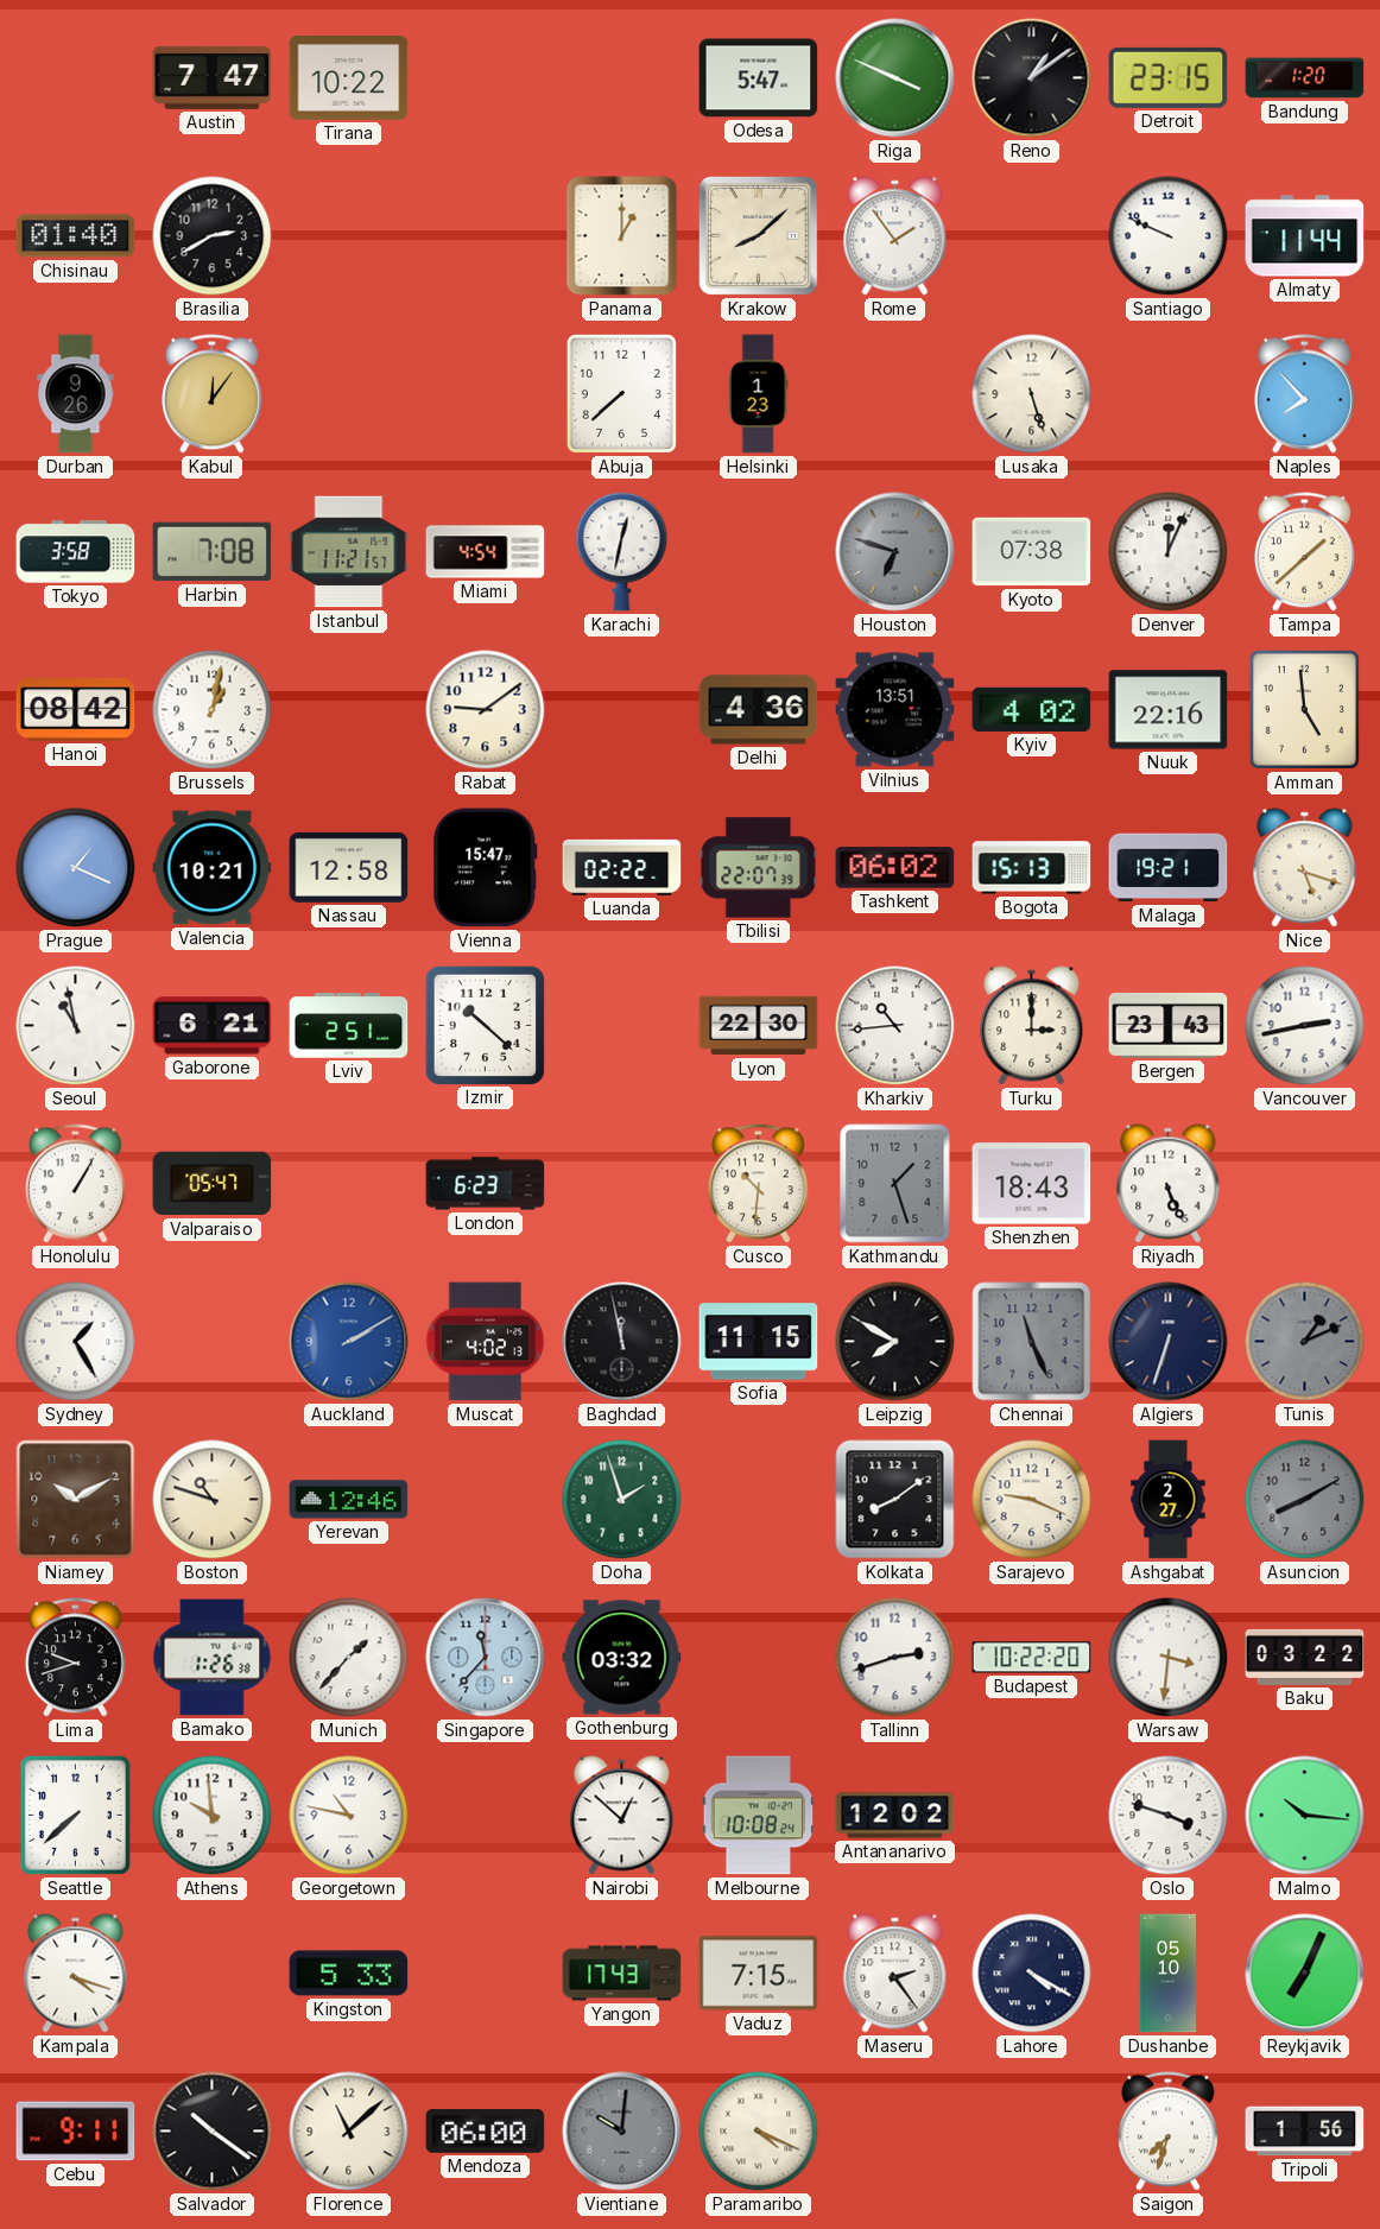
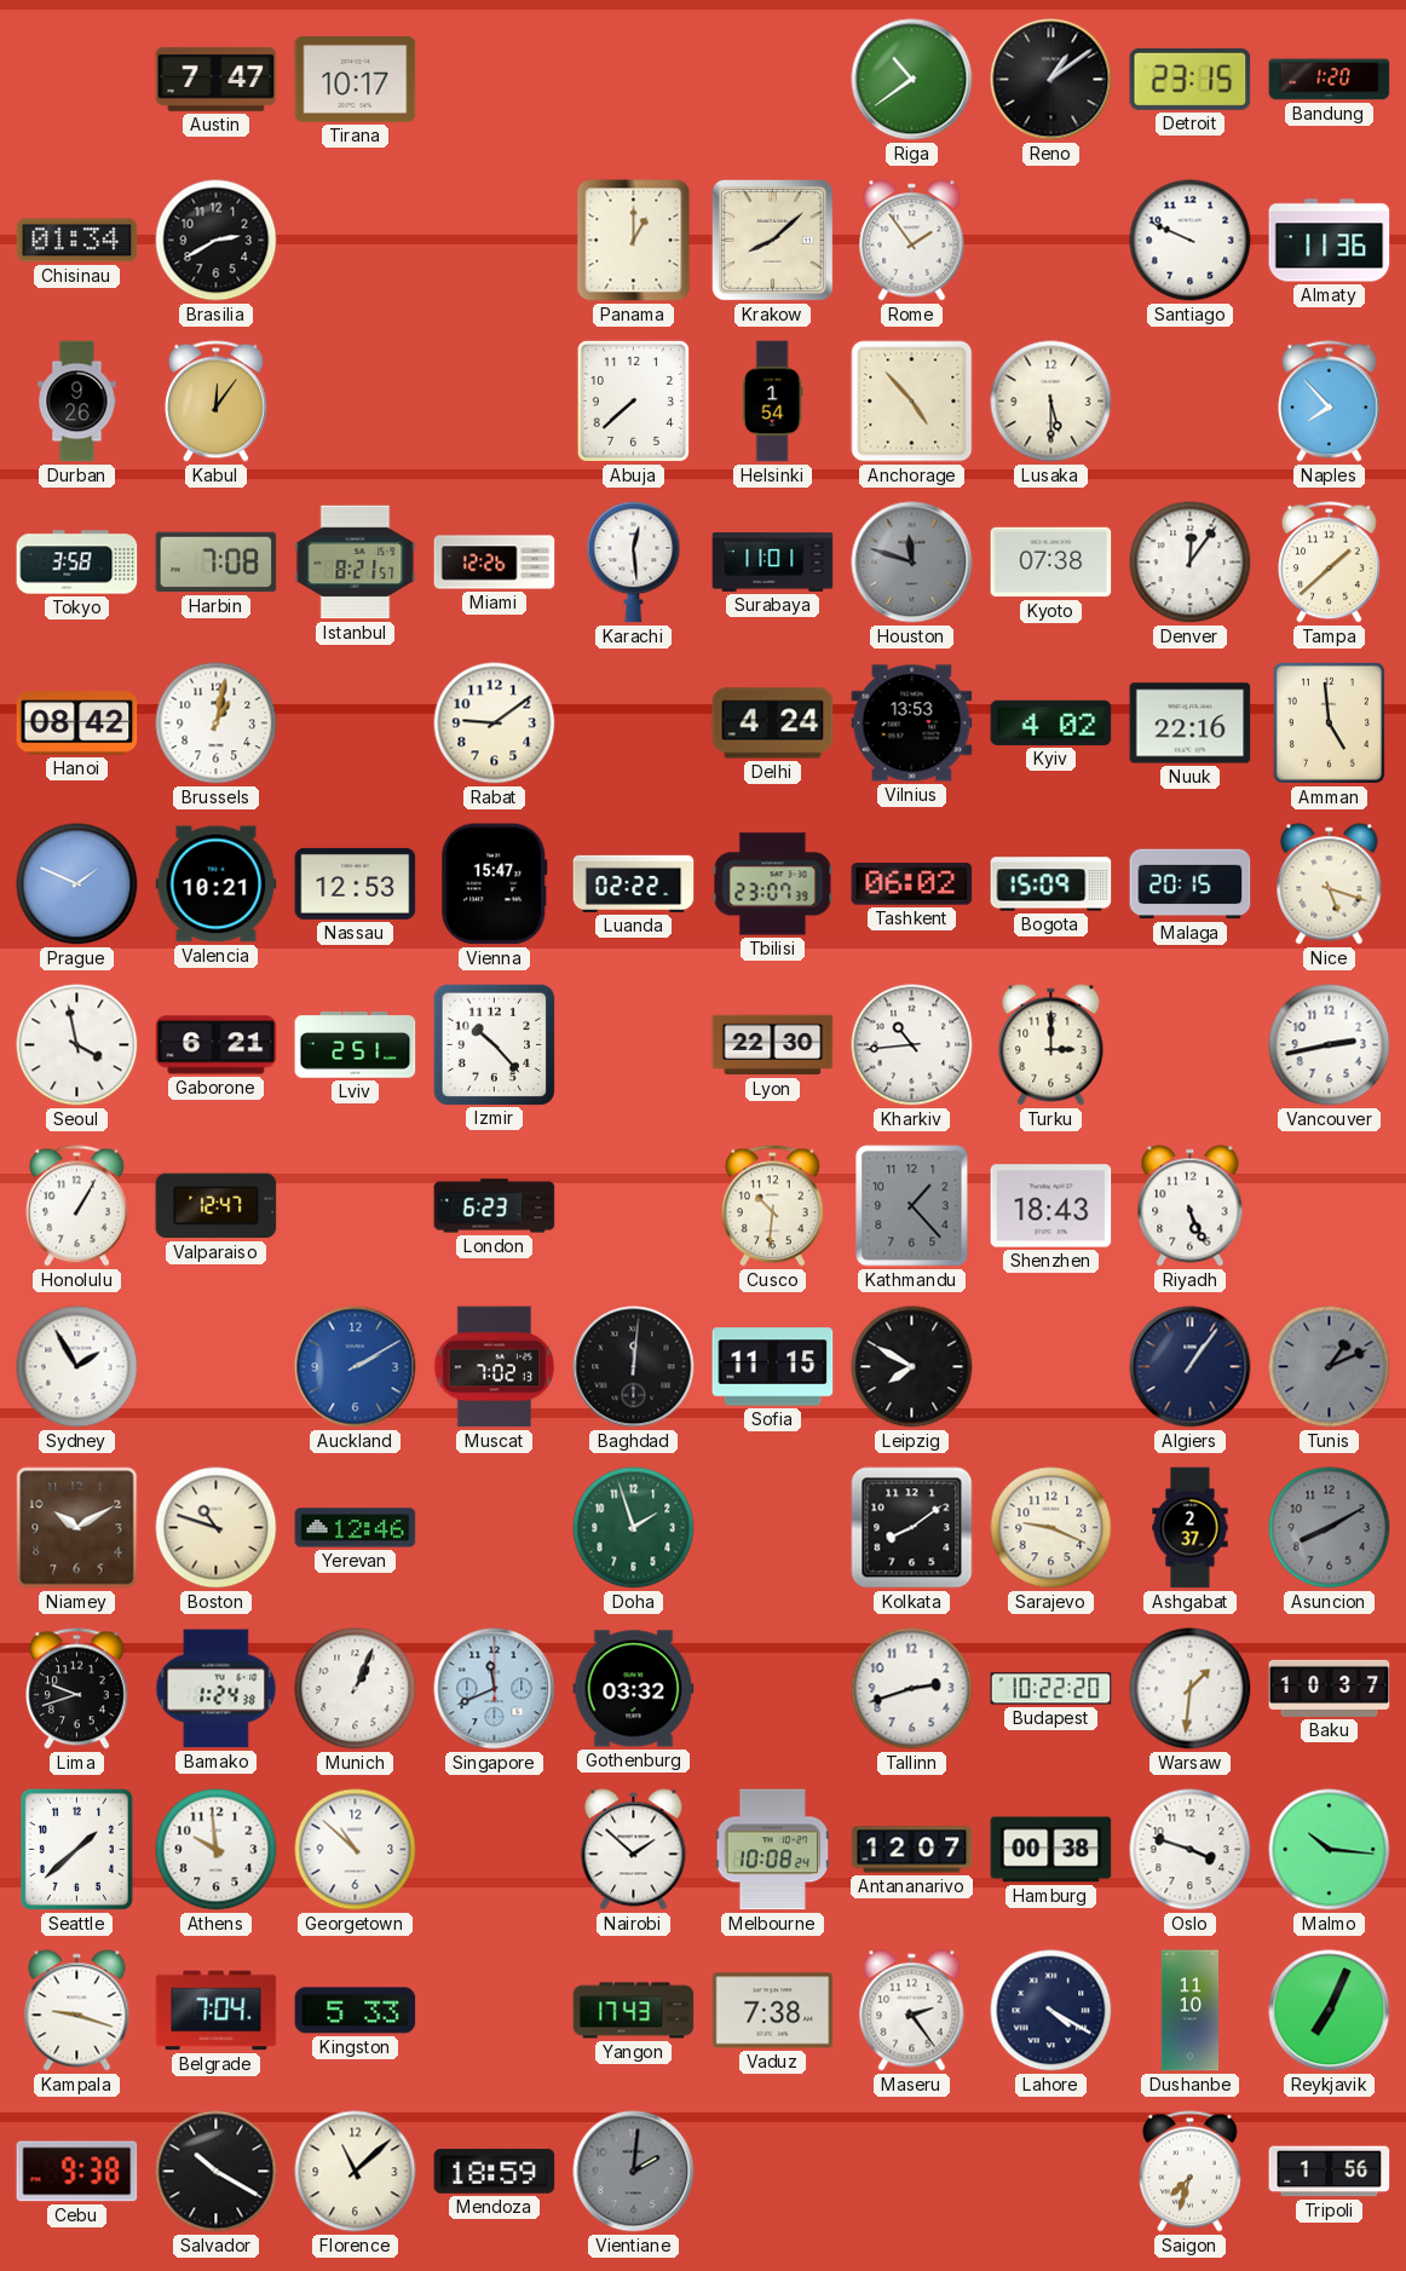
Tirana: 10:22 -> 10:17 (356, 79)
Odesa: 5:47 -> none (759, 78)
Riga: 3:49 -> 10:39 (912, 80)
Chisinau: 01:40 -> 01:34 (77, 241)
Almaty: 11:44 -> 11:36 (1330, 241)
Helsinki: 1:23 -> 1:54 (772, 402)
Anchorage: none -> 4:53 (912, 402)
Lusaka: 5:27 -> 5:30 (1051, 402)
Istanbul: 11:21 -> 8:21 (356, 563)
Miami: 4:54 -> 12:26 (495, 563)
Karachi: 12:32 -> 12:29 (634, 563)
Surabaya: none -> 11:01 (773, 563)
Houston: 6:48 -> 11:48 (912, 563)
Denver: 12:04 -> 12:06 (1191, 563)
Delhi: 4:36 -> 4:24 (773, 724)
Vilnius: 13:51 -> 13:53 (912, 724)
Prague: 1:19 -> 1:49 (77, 884)
Nassau: 12:58 -> 12:53 (356, 883)
Tbilisi: 22:07 -> 23:07 (773, 884)
Bogota: 15:13 -> 15:09 (1051, 884)
Malaga: 19:21 -> 20:15 (1191, 884)
Seoul: 10:58 -> 3:58 (77, 1045)
Izmir: 10:22 -> 10:23 (494, 1044)
Bergen: 23:43 -> none (1169, 1025)
Valparaiso: 05:47 -> 12:47 (217, 1206)
Kathmandu: 1:27 -> 1:23 (912, 1206)
Sydney: 1:25 -> 1:55 (77, 1367)
Muscat: 4:02 -> 7:02 (495, 1367)
Baghdad: 11:58 -> 12:01 (634, 1367)
Chennai: 11:26 -> none (1032, 1342)
Algiers: 6:33 -> 1:06 (1191, 1367)
Ashgabat: 2:27 -> 2:37 (1191, 1528)
Bamako: 1:26 -> 1:24 (217, 1689)
Munich: 1:37 -> 1:04 (356, 1689)
Singapore: 11:37 -> 11:41 (495, 1689)
Warsaw: 3:31 -> 1:31 (1191, 1689)
Baku: 03:22 -> 10:37 (1330, 1688)
Seattle: 7:38 -> 1:38 (76, 1849)
Georgetown: 10:47 -> 10:52 (356, 1850)
Nairobi: 12:52 -> 1:52 (634, 1850)
Antananarivo: 12:02 -> 12:07 (912, 1850)
Hamburg: none -> 00:38 (1051, 1850)
Kampala: 4:18 -> 9:18 (77, 2011)
Belgrade: none -> 7:04 (217, 2011)
Vaduz: 7:15 -> 7:38 (773, 2011)
Dushanbe: 05:10 -> 11:10 (1189, 2011)
Cebu: 9:11 -> 9:38 (77, 2172)
Salvador: 10:21 -> 10:20 (217, 2172)
Mendoza: 06:00 -> 18:59 (495, 2172)
Vientiane: 10:01 -> 2:01 (634, 2172)
Paramaribo: 4:19 -> none (759, 2132)
